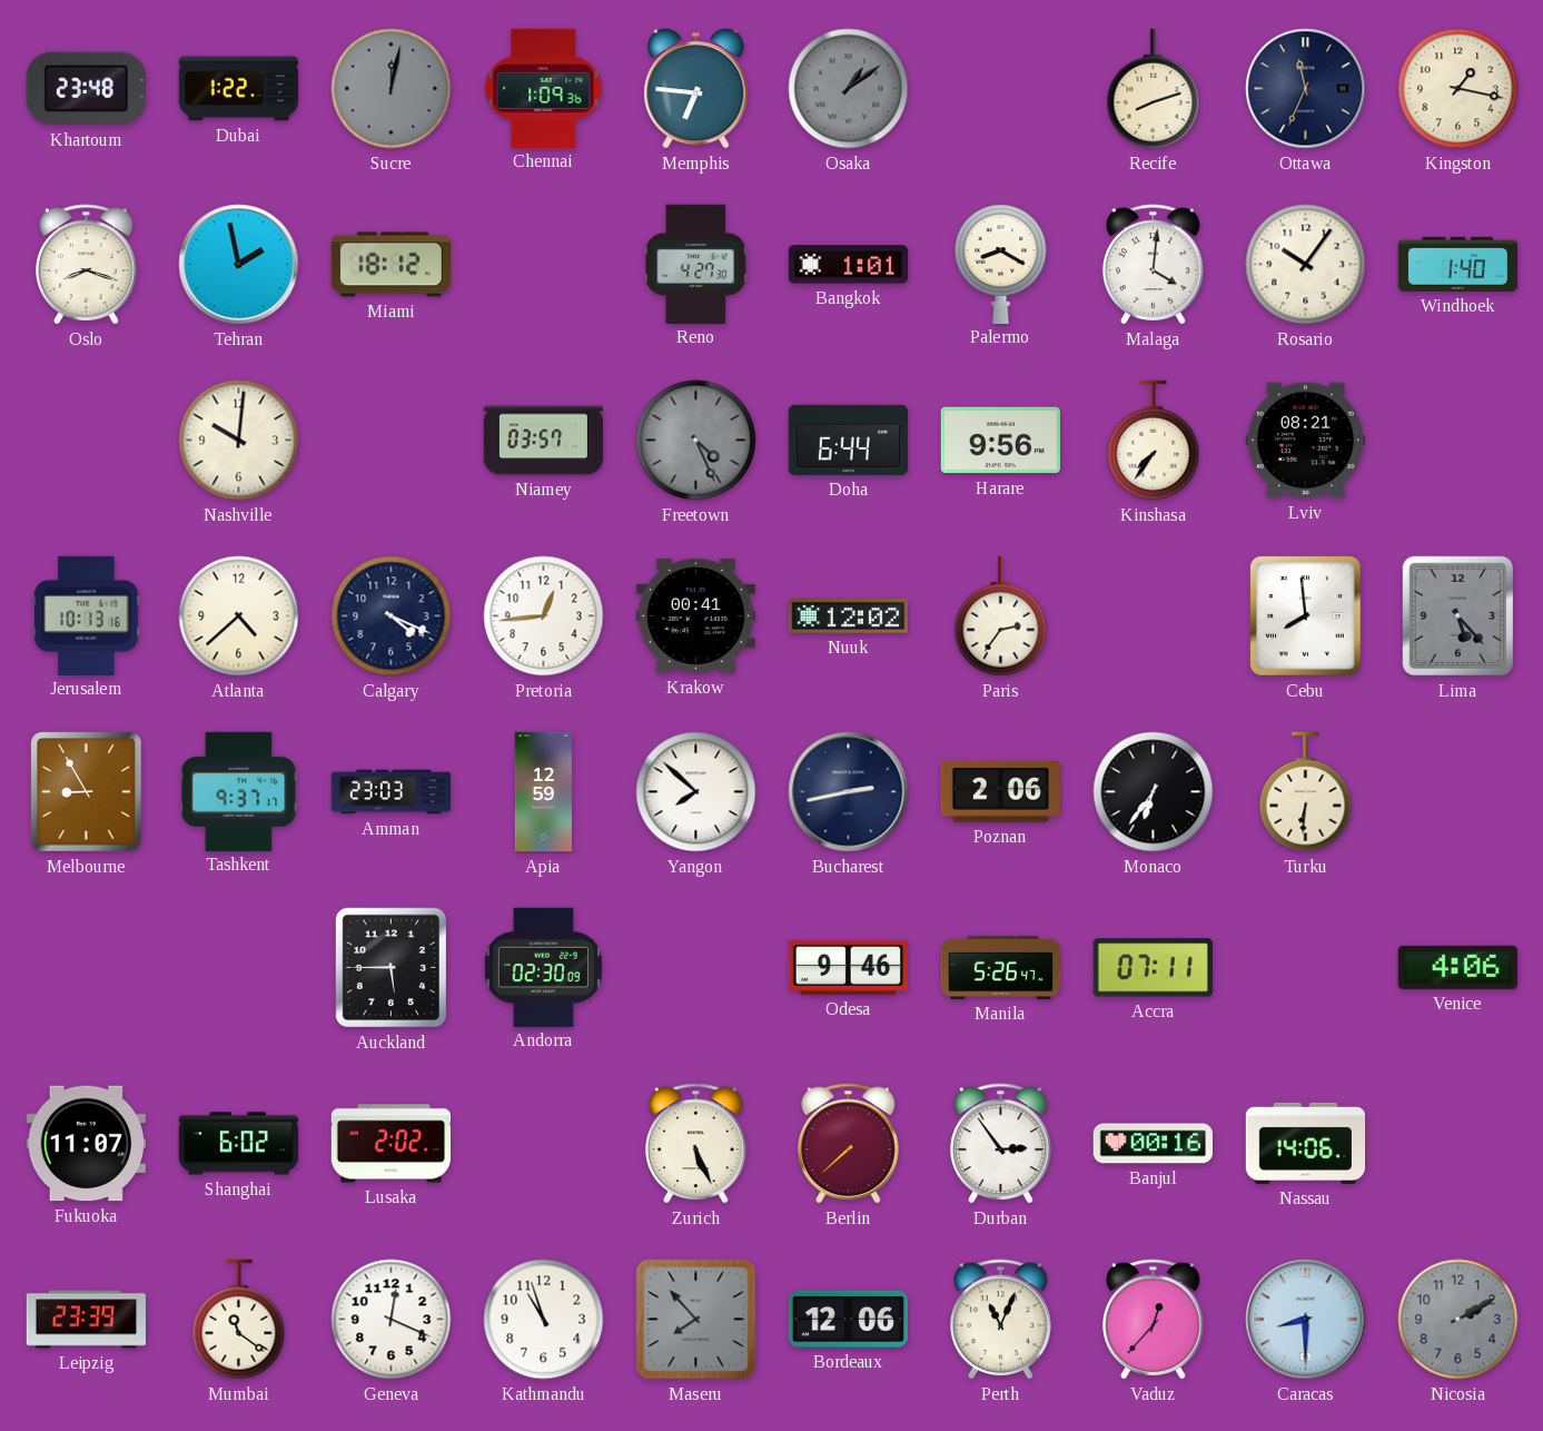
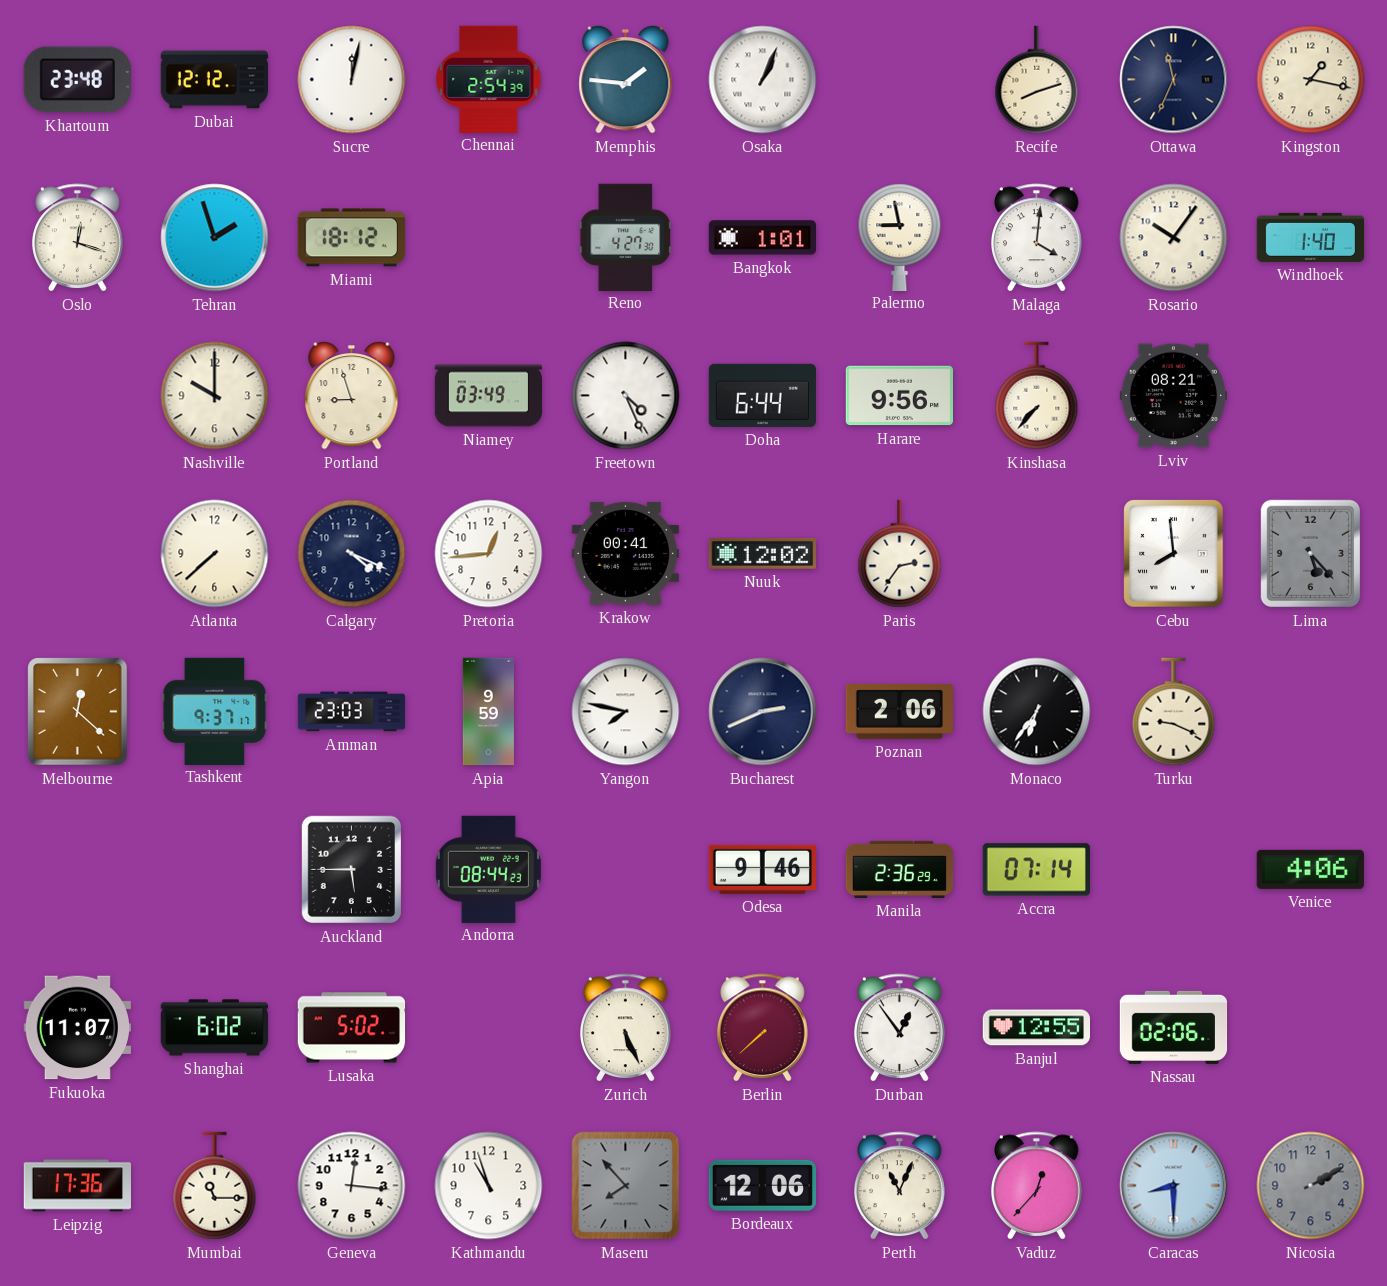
Dubai: 1:22 -> 12:12 (215, 80)
Sucre dial: grey -> white (352, 80)
Chennai: 1:09 -> 2:54 (489, 79)
Memphis: 6:46 -> 1:46 (626, 79)
Osaka: 1:09 -> 1:04 (763, 80)
Osaka dial: grey -> white (763, 80)
Oslo: 8:18 -> 12:18 (78, 238)
Tehran: 1:58 -> 1:57 (215, 238)
Palermo: 8:20 -> 8:58 (900, 237)
Nashville: 10:01 -> 10:00 (215, 396)
Portland: none -> 8:57 (352, 395)
Niamey: 03:57 -> 03:49 (489, 396)
Freetown dial: grey -> white (626, 396)
Kinshasa: 7:36 -> 7:37 (1037, 396)
Jerusalem: 10:13 -> none (87, 615)
Atlanta: 4:38 -> 7:38 (215, 554)
Melbourne: 8:55 -> 12:22 (78, 712)
Apia: 12:59 -> 9:59 (488, 712)
Yangon: 7:52 -> 7:47 (626, 712)
Bucharest: 2:43 -> 2:41 (763, 712)
Turku: 6:31 -> 9:19 (1174, 712)
Andorra: 02:30 -> 08:44 (488, 869)
Manila: 5:26 -> 2:36 (900, 869)
Accra: 07:11 -> 07:14 (1036, 870)
Lusaka: 2:02 -> 5:02 (352, 1028)
Durban: 2:54 -> 12:54 (900, 1028)
Banjul: 00:16 -> 12:55 (1036, 1028)
Nassau: 14:06 -> 02:06 (1174, 1027)
Leipzig: 23:39 -> 17:36 (77, 1186)
Mumbai: 11:21 -> 11:15 (215, 1186)
Geneva: 12:19 -> 12:16 (352, 1186)
